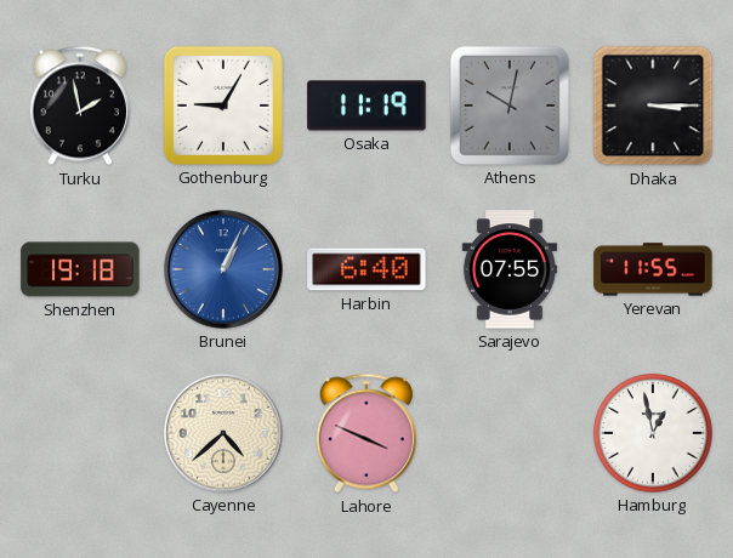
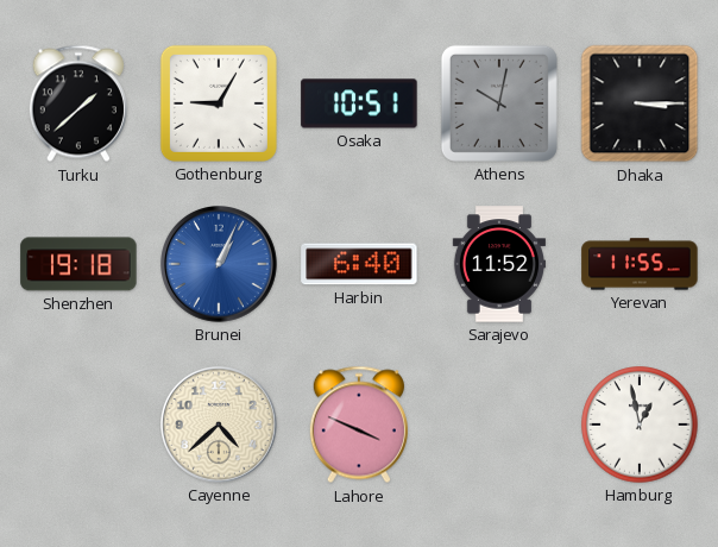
Turku: 1:58 -> 1:38 (78, 103)
Osaka: 11:19 -> 10:51 (359, 103)
Sarajevo: 07:55 -> 11:52 (499, 264)
